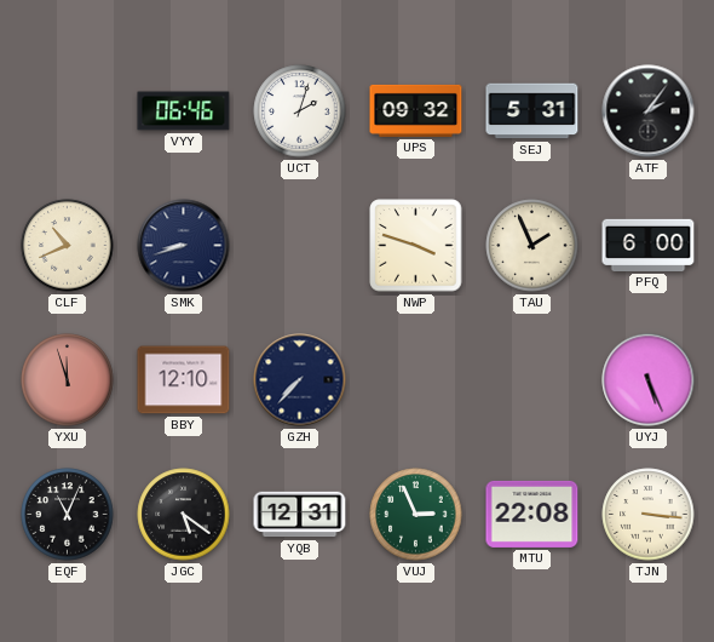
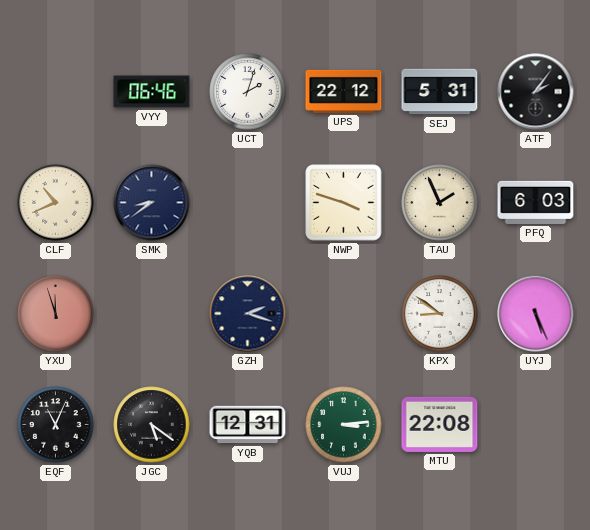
UPS: 09:32 -> 22:12 (344, 91)
SMK: 8:42 -> 8:39 (152, 203)
PFQ: 6:00 -> 6:03 (536, 202)
BBY: 12:10 -> none (184, 380)
GZH: 7:37 -> 2:18 (248, 314)
KPX: none -> 8:51 (440, 314)
VUJ: 2:56 -> 3:14 (344, 425)
TJN: 3:16 -> none (649, 515)
